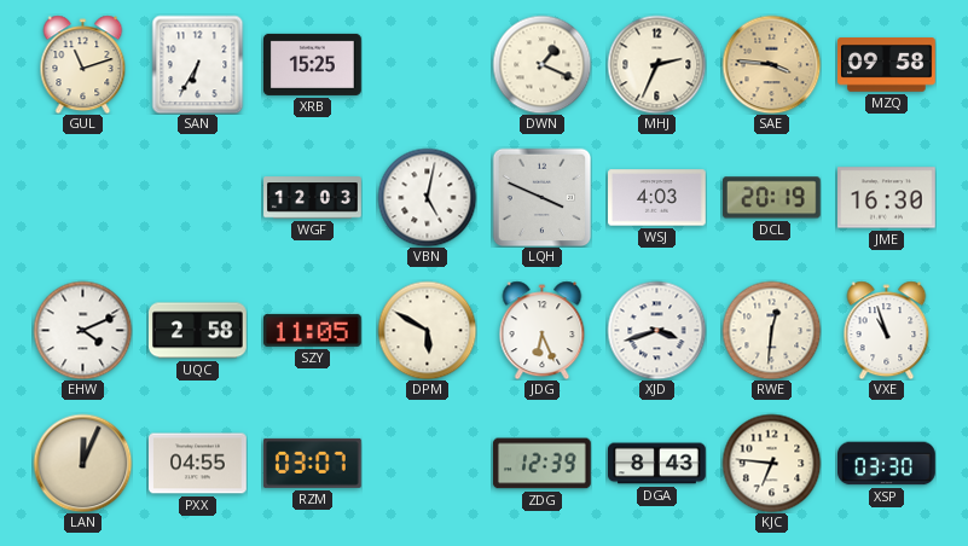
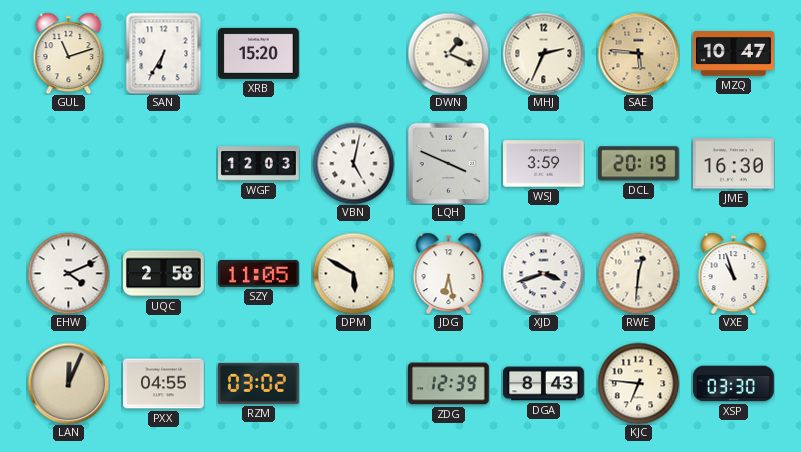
XRB: 15:25 -> 15:20 (259, 53)
SAE: 3:46 -> 5:46 (638, 53)
MZQ: 09:58 -> 10:47 (734, 54)
WSJ: 4:03 -> 3:59 (544, 164)
JDG: 6:26 -> 6:28 (449, 273)
RZM: 03:07 -> 03:02 (258, 383)
